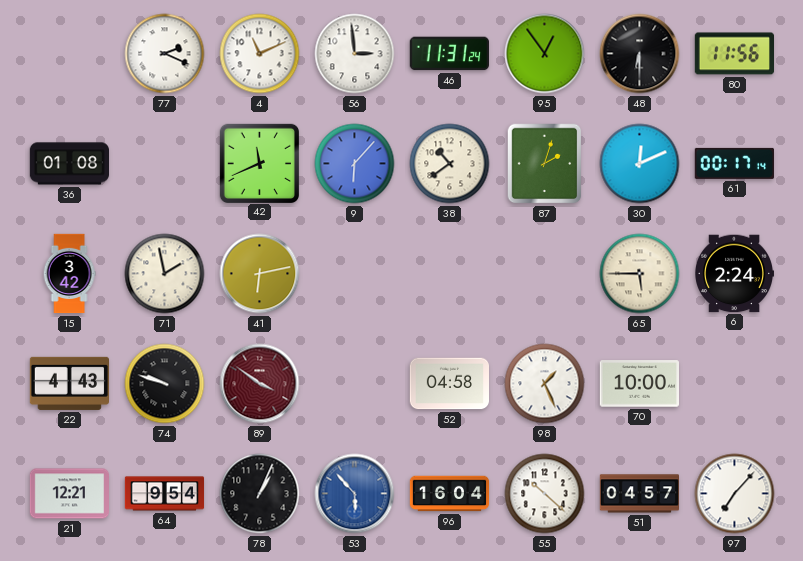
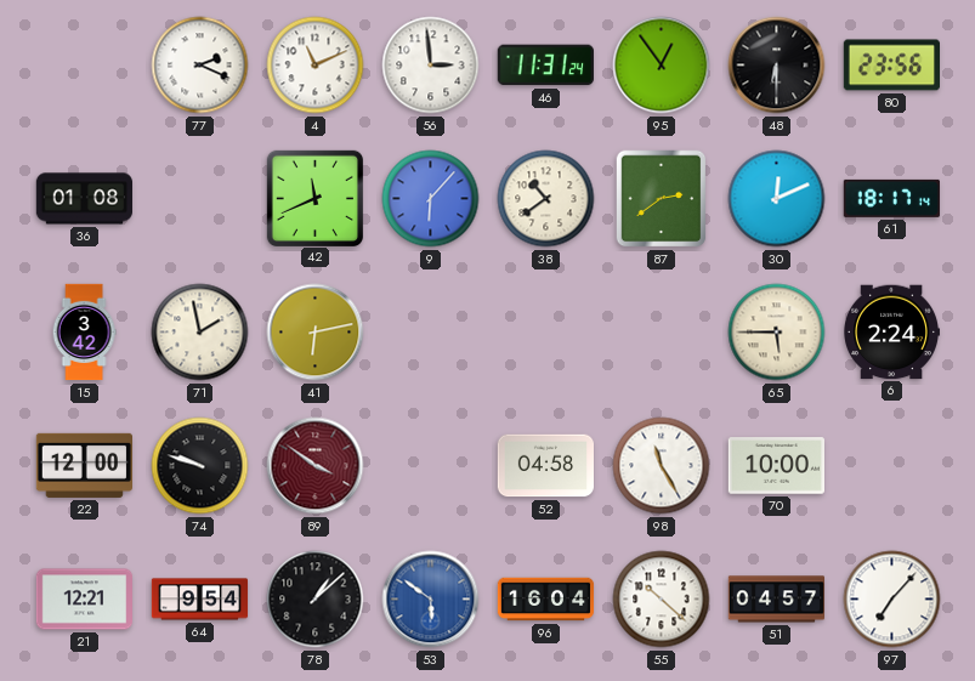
80: 11:56 -> 23:56 (891, 66)
87: 2:03 -> 2:39 (662, 199)
61: 00:17 -> 18:17 (891, 198)
22: 4:43 -> 12:00 (84, 465)
98: 1:26 -> 11:25 (662, 466)
78: 1:04 -> 1:08 (316, 600)
53: 5:53 -> 5:51 (431, 600)
